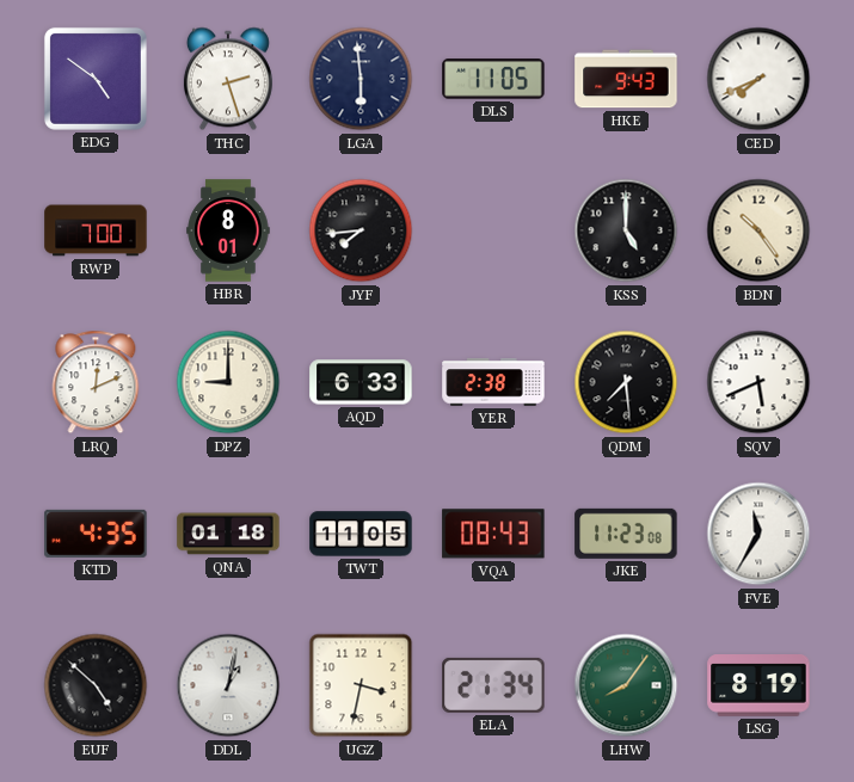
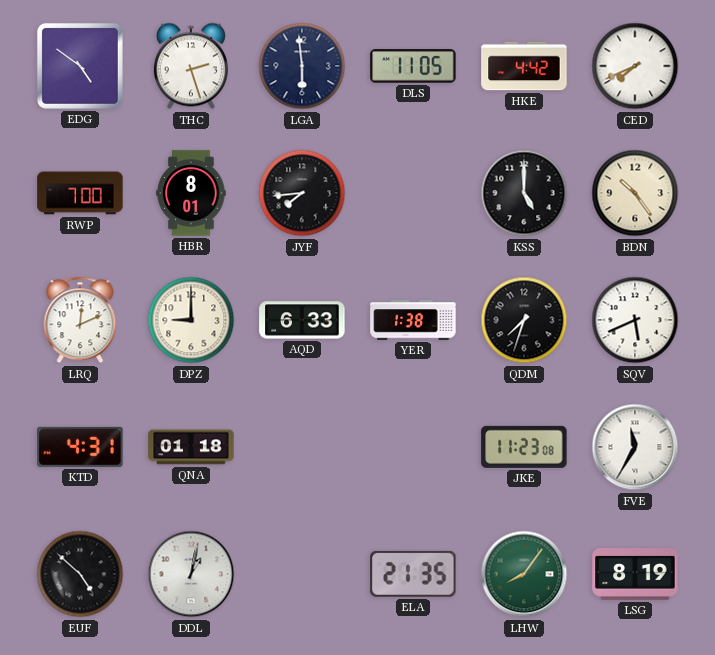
HKE: 9:43 -> 4:42 (524, 66)
YER: 2:38 -> 1:38 (413, 320)
QDM: 7:29 -> 7:33 (524, 320)
KTD: 4:35 -> 4:31 (80, 447)
TWT: 11:05 -> none (361, 534)
VQA: 08:43 -> none (493, 534)
UGZ: 3:32 -> none (361, 685)
ELA: 21:34 -> 21:35 (413, 574)
